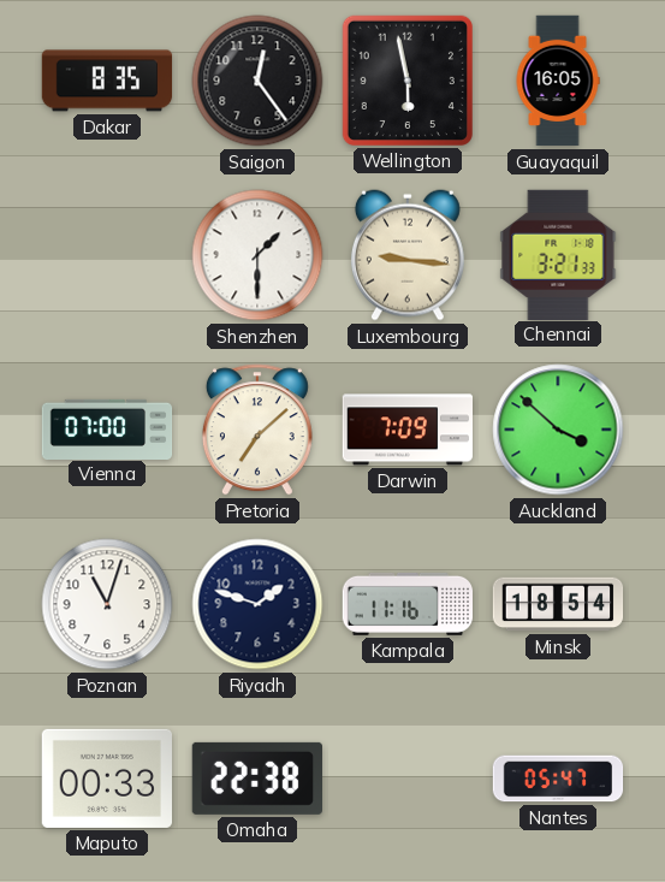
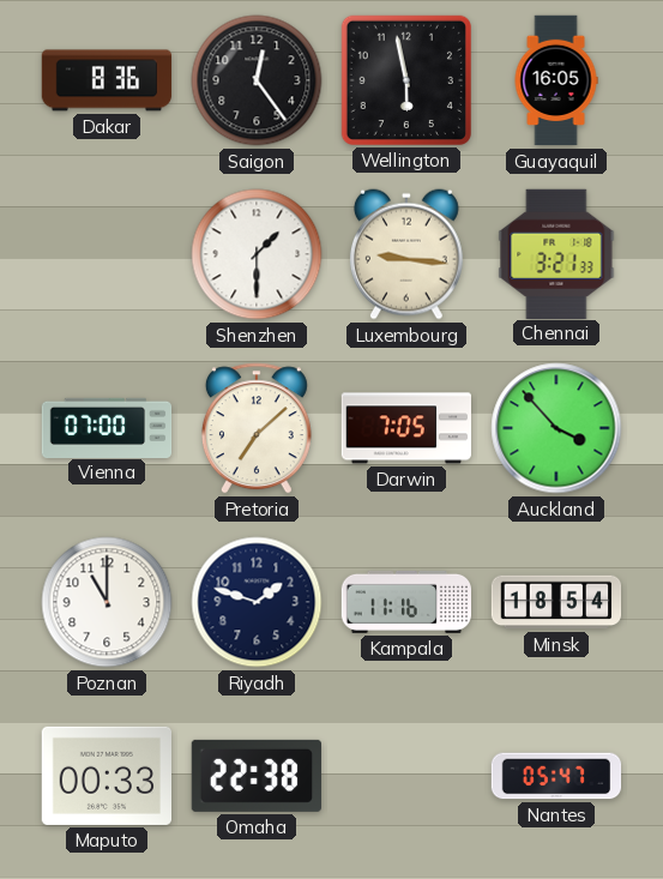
Dakar: 8:35 -> 8:36 (107, 80)
Darwin: 7:09 -> 7:05 (405, 428)
Auckland: 3:52 -> 3:53 (556, 428)
Poznan: 11:03 -> 11:00 (107, 602)
